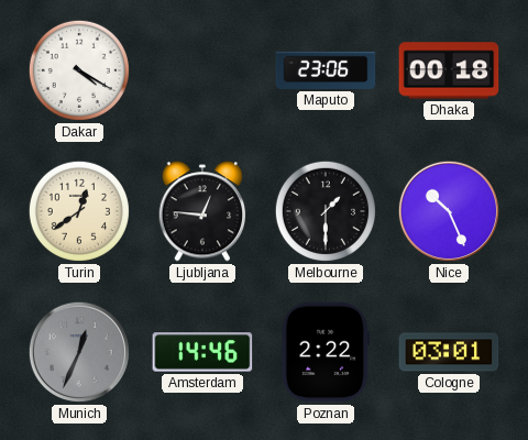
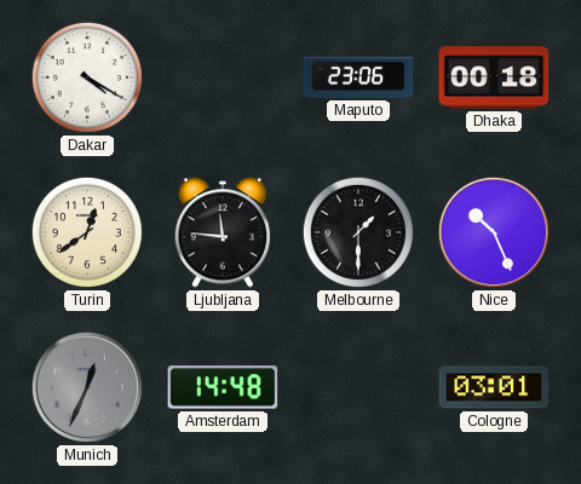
Ljubljana: 12:46 -> 11:46 (223, 232)
Amsterdam: 14:46 -> 14:48 (223, 387)
Poznan: 2:22 -> none (324, 352)
